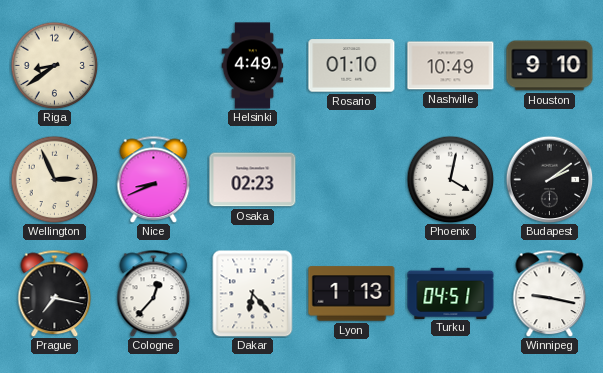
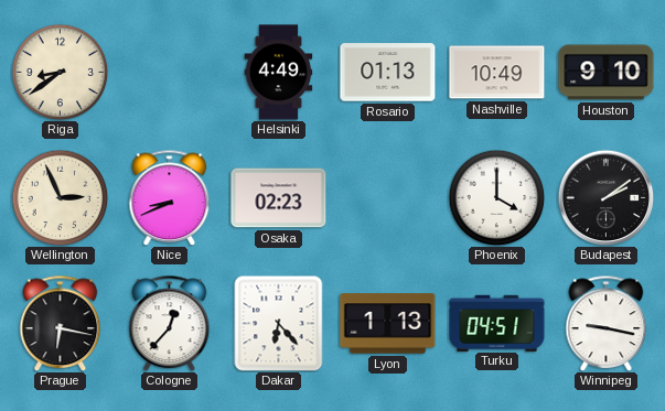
Rosario: 01:10 -> 01:13 (388, 73)
Phoenix: 4:02 -> 4:00 (496, 197)
Prague: 7:17 -> 6:17 (61, 323)
